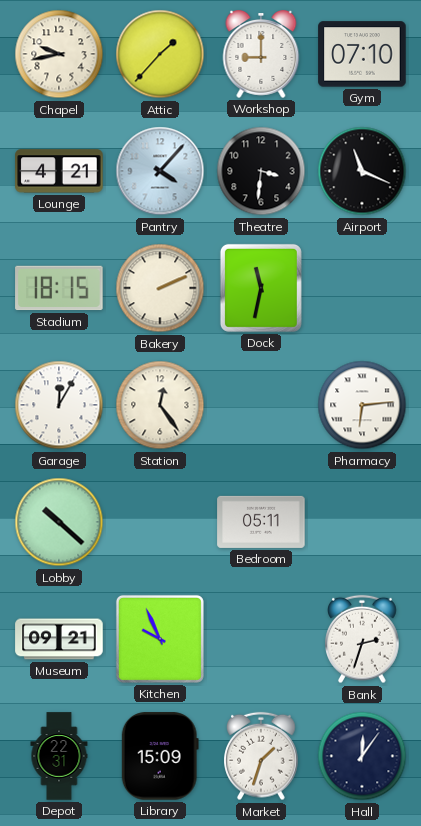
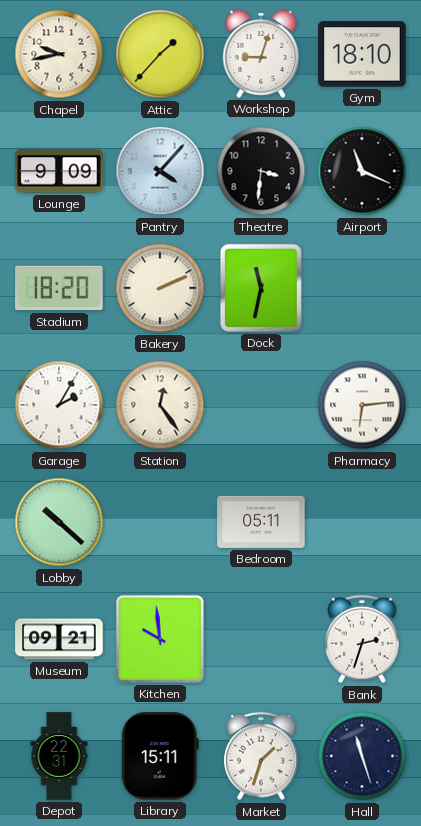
Workshop: 9:00 -> 9:03 (261, 55)
Gym: 07:10 -> 18:10 (362, 54)
Lounge: 4:21 -> 9:09 (59, 171)
Stadium: 18:15 -> 18:20 (59, 288)
Garage: 12:05 -> 2:05 (59, 405)
Kitchen: 9:56 -> 9:59 (160, 639)
Library: 15:09 -> 15:11 (160, 756)
Hall: 12:06 -> 11:27 (362, 756)
